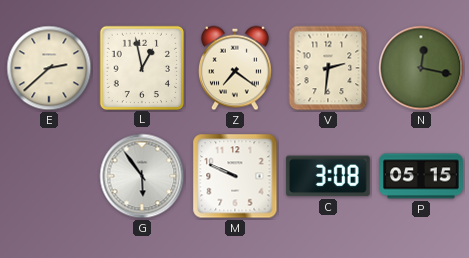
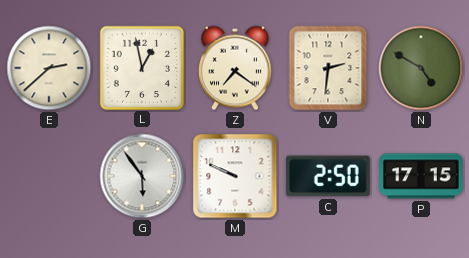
N: 12:17 -> 4:50 (421, 68)
C: 3:08 -> 2:50 (328, 176)
P: 05:15 -> 17:15 (421, 176)
